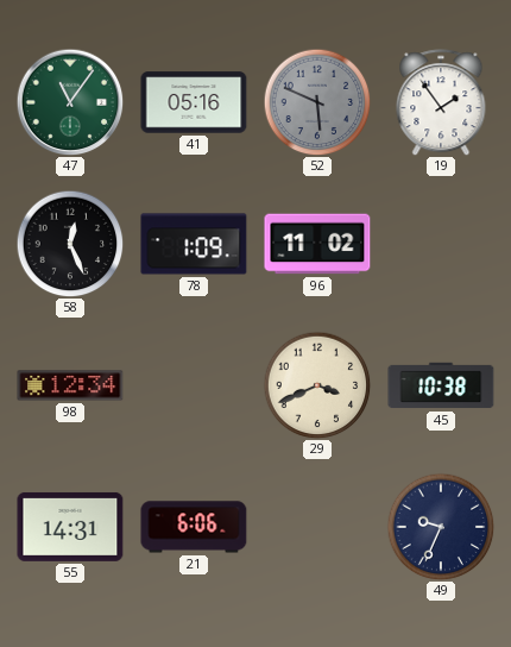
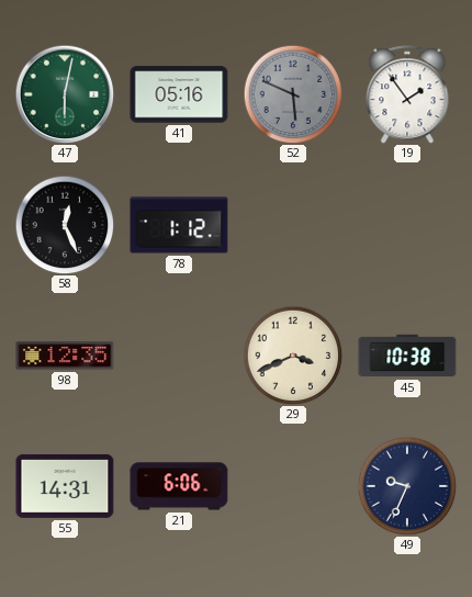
47: 11:06 -> 6:02 (65, 94)
78: 1:09 -> 1:12 (179, 225)
96: 11:02 -> none (317, 244)
98: 12:34 -> 12:35 (65, 356)
